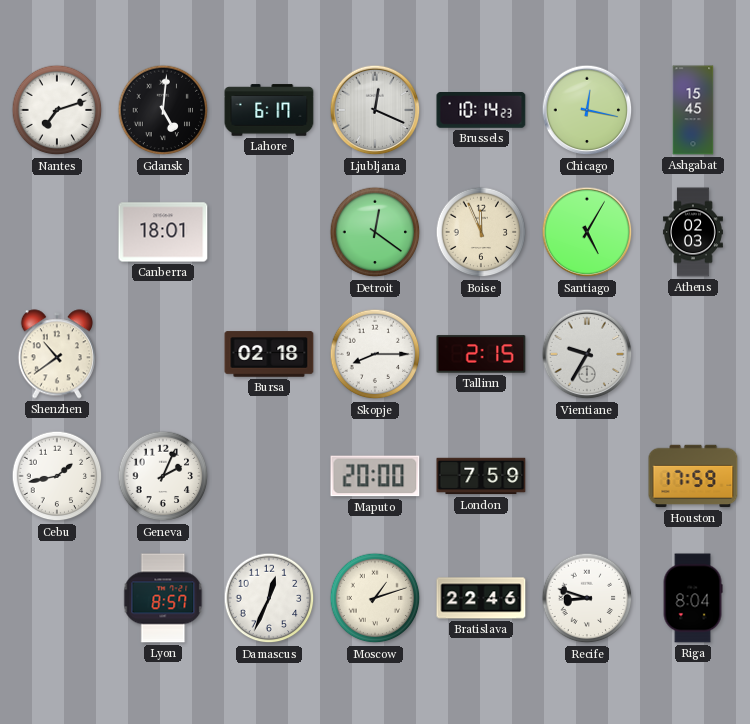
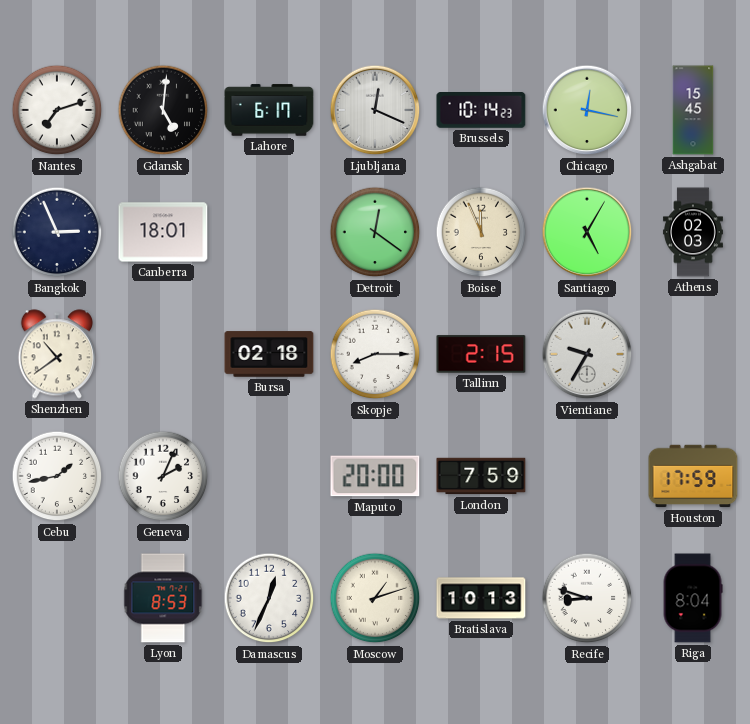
Bangkok: none -> 2:56 (57, 232)
Lyon: 8:57 -> 8:53 (163, 598)
Bratislava: 22:46 -> 10:13 (481, 598)
